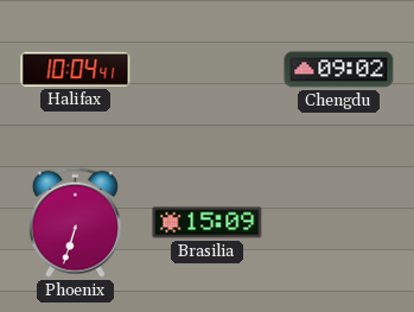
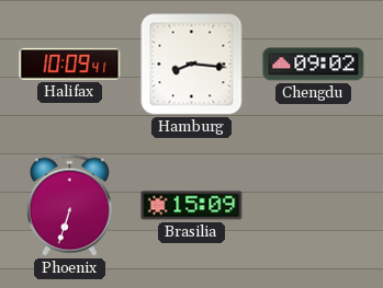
Halifax: 10:04 -> 10:09 (70, 64)
Hamburg: none -> 8:16 (192, 65)
